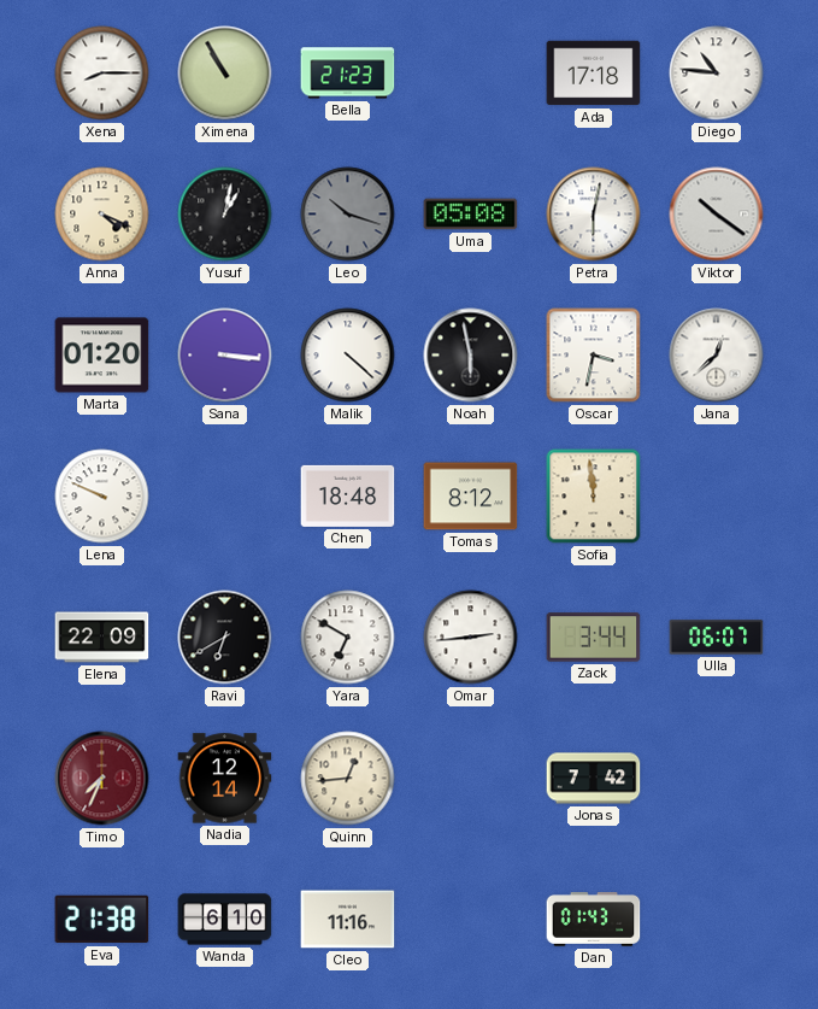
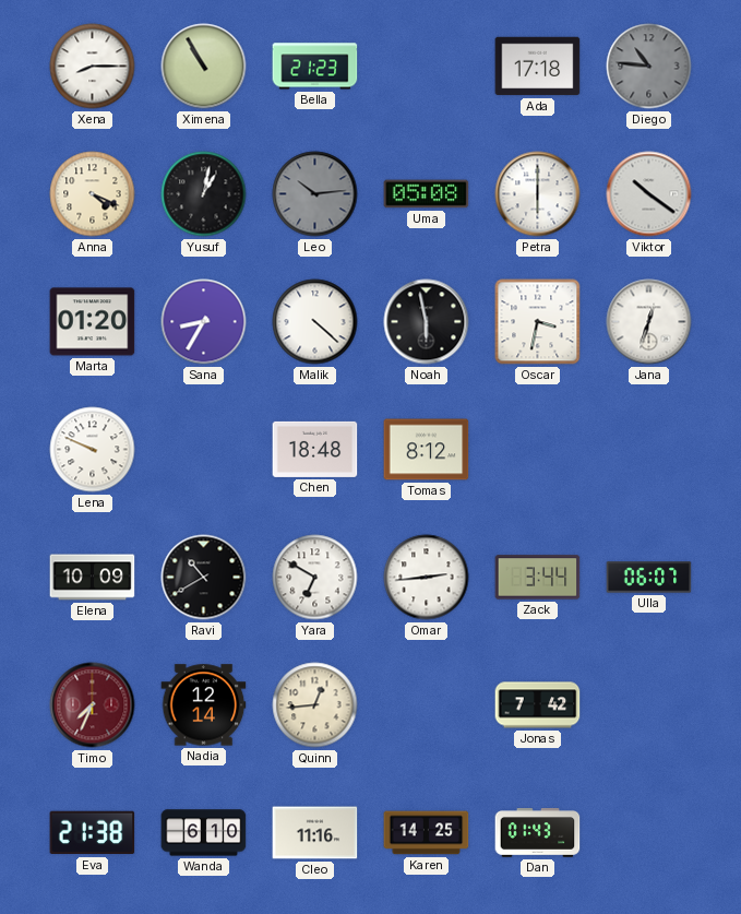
Diego dial: white -> grey (649, 67)
Leo: 10:18 -> 10:14 (315, 194)
Petra: 6:02 -> 6:00 (538, 194)
Sana: 3:16 -> 8:35 (204, 322)
Jana: 12:38 -> 12:33 (649, 322)
Sofia: 11:59 -> none (594, 497)
Elena: 22:09 -> 10:09 (93, 578)
Ravi: 6:40 -> 10:40 (204, 578)
Karen: none -> 14:25 (427, 833)
